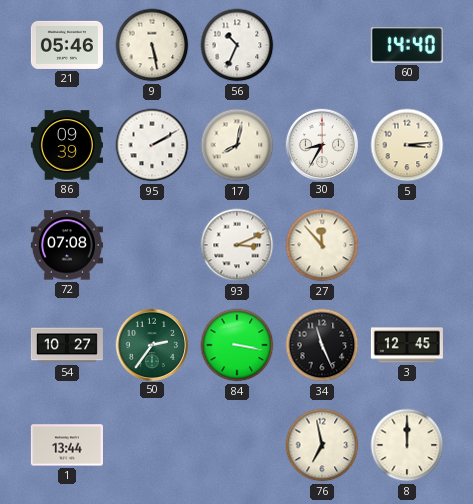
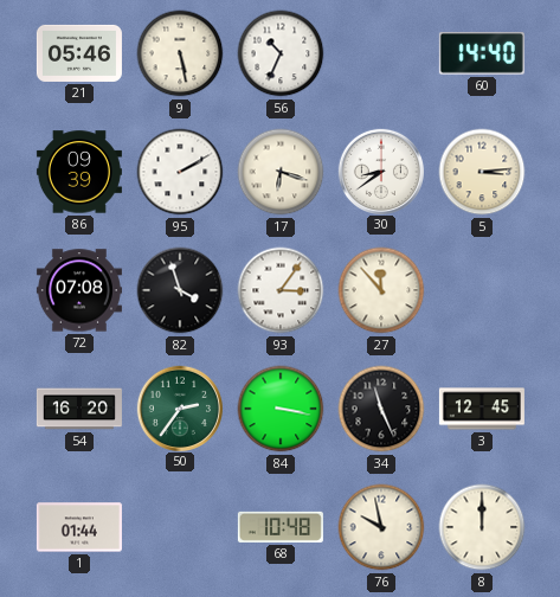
17: 8:02 -> 6:18 (281, 172)
30: 8:35 -> 8:39 (380, 171)
82: none -> 3:57 (180, 290)
93: 3:11 -> 3:06 (281, 290)
54: 10:27 -> 16:20 (79, 409)
1: 13:44 -> 01:44 (79, 527)
68: none -> 10:48 (281, 527)
76: 6:58 -> 9:58 (381, 527)
